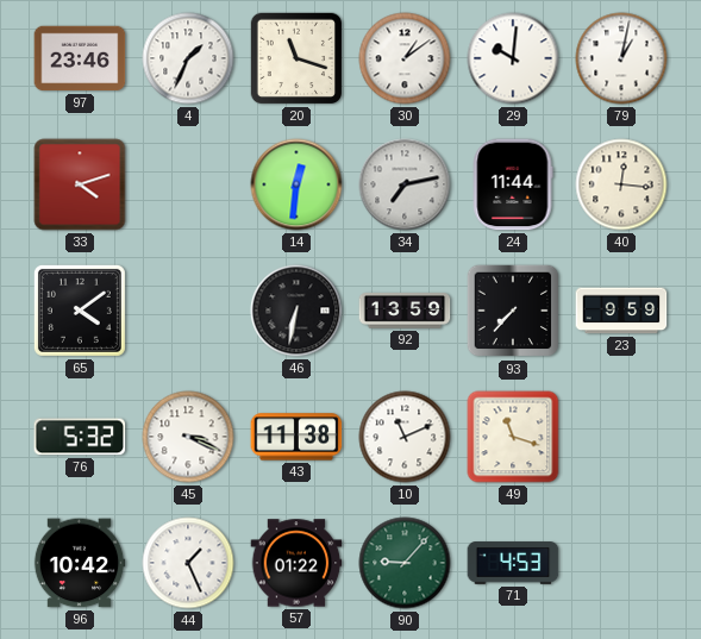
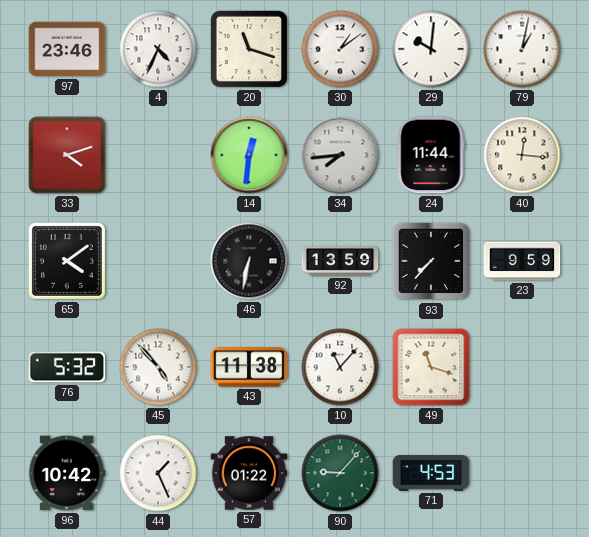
4: 1:34 -> 4:34 (158, 49)
34: 7:13 -> 7:44 (340, 155)
45: 3:19 -> 4:53 (158, 367)
10: 11:11 -> 11:07 (340, 367)
